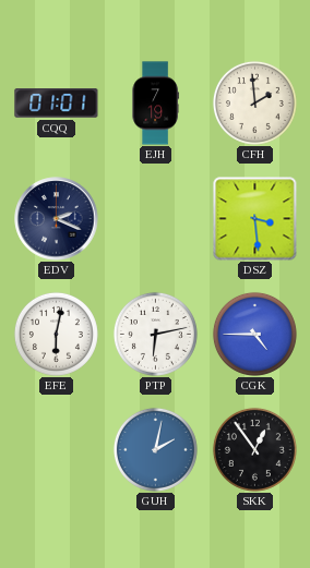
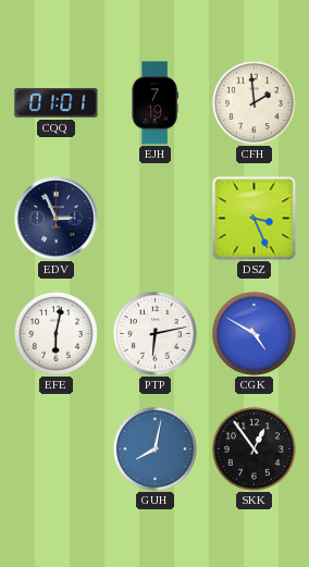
EDV: 2:19 -> 2:56 (57, 219)
DSZ: 3:29 -> 3:26 (255, 219)
CGK: 4:45 -> 4:50 (254, 333)
GUH: 2:02 -> 8:02 (154, 448)
